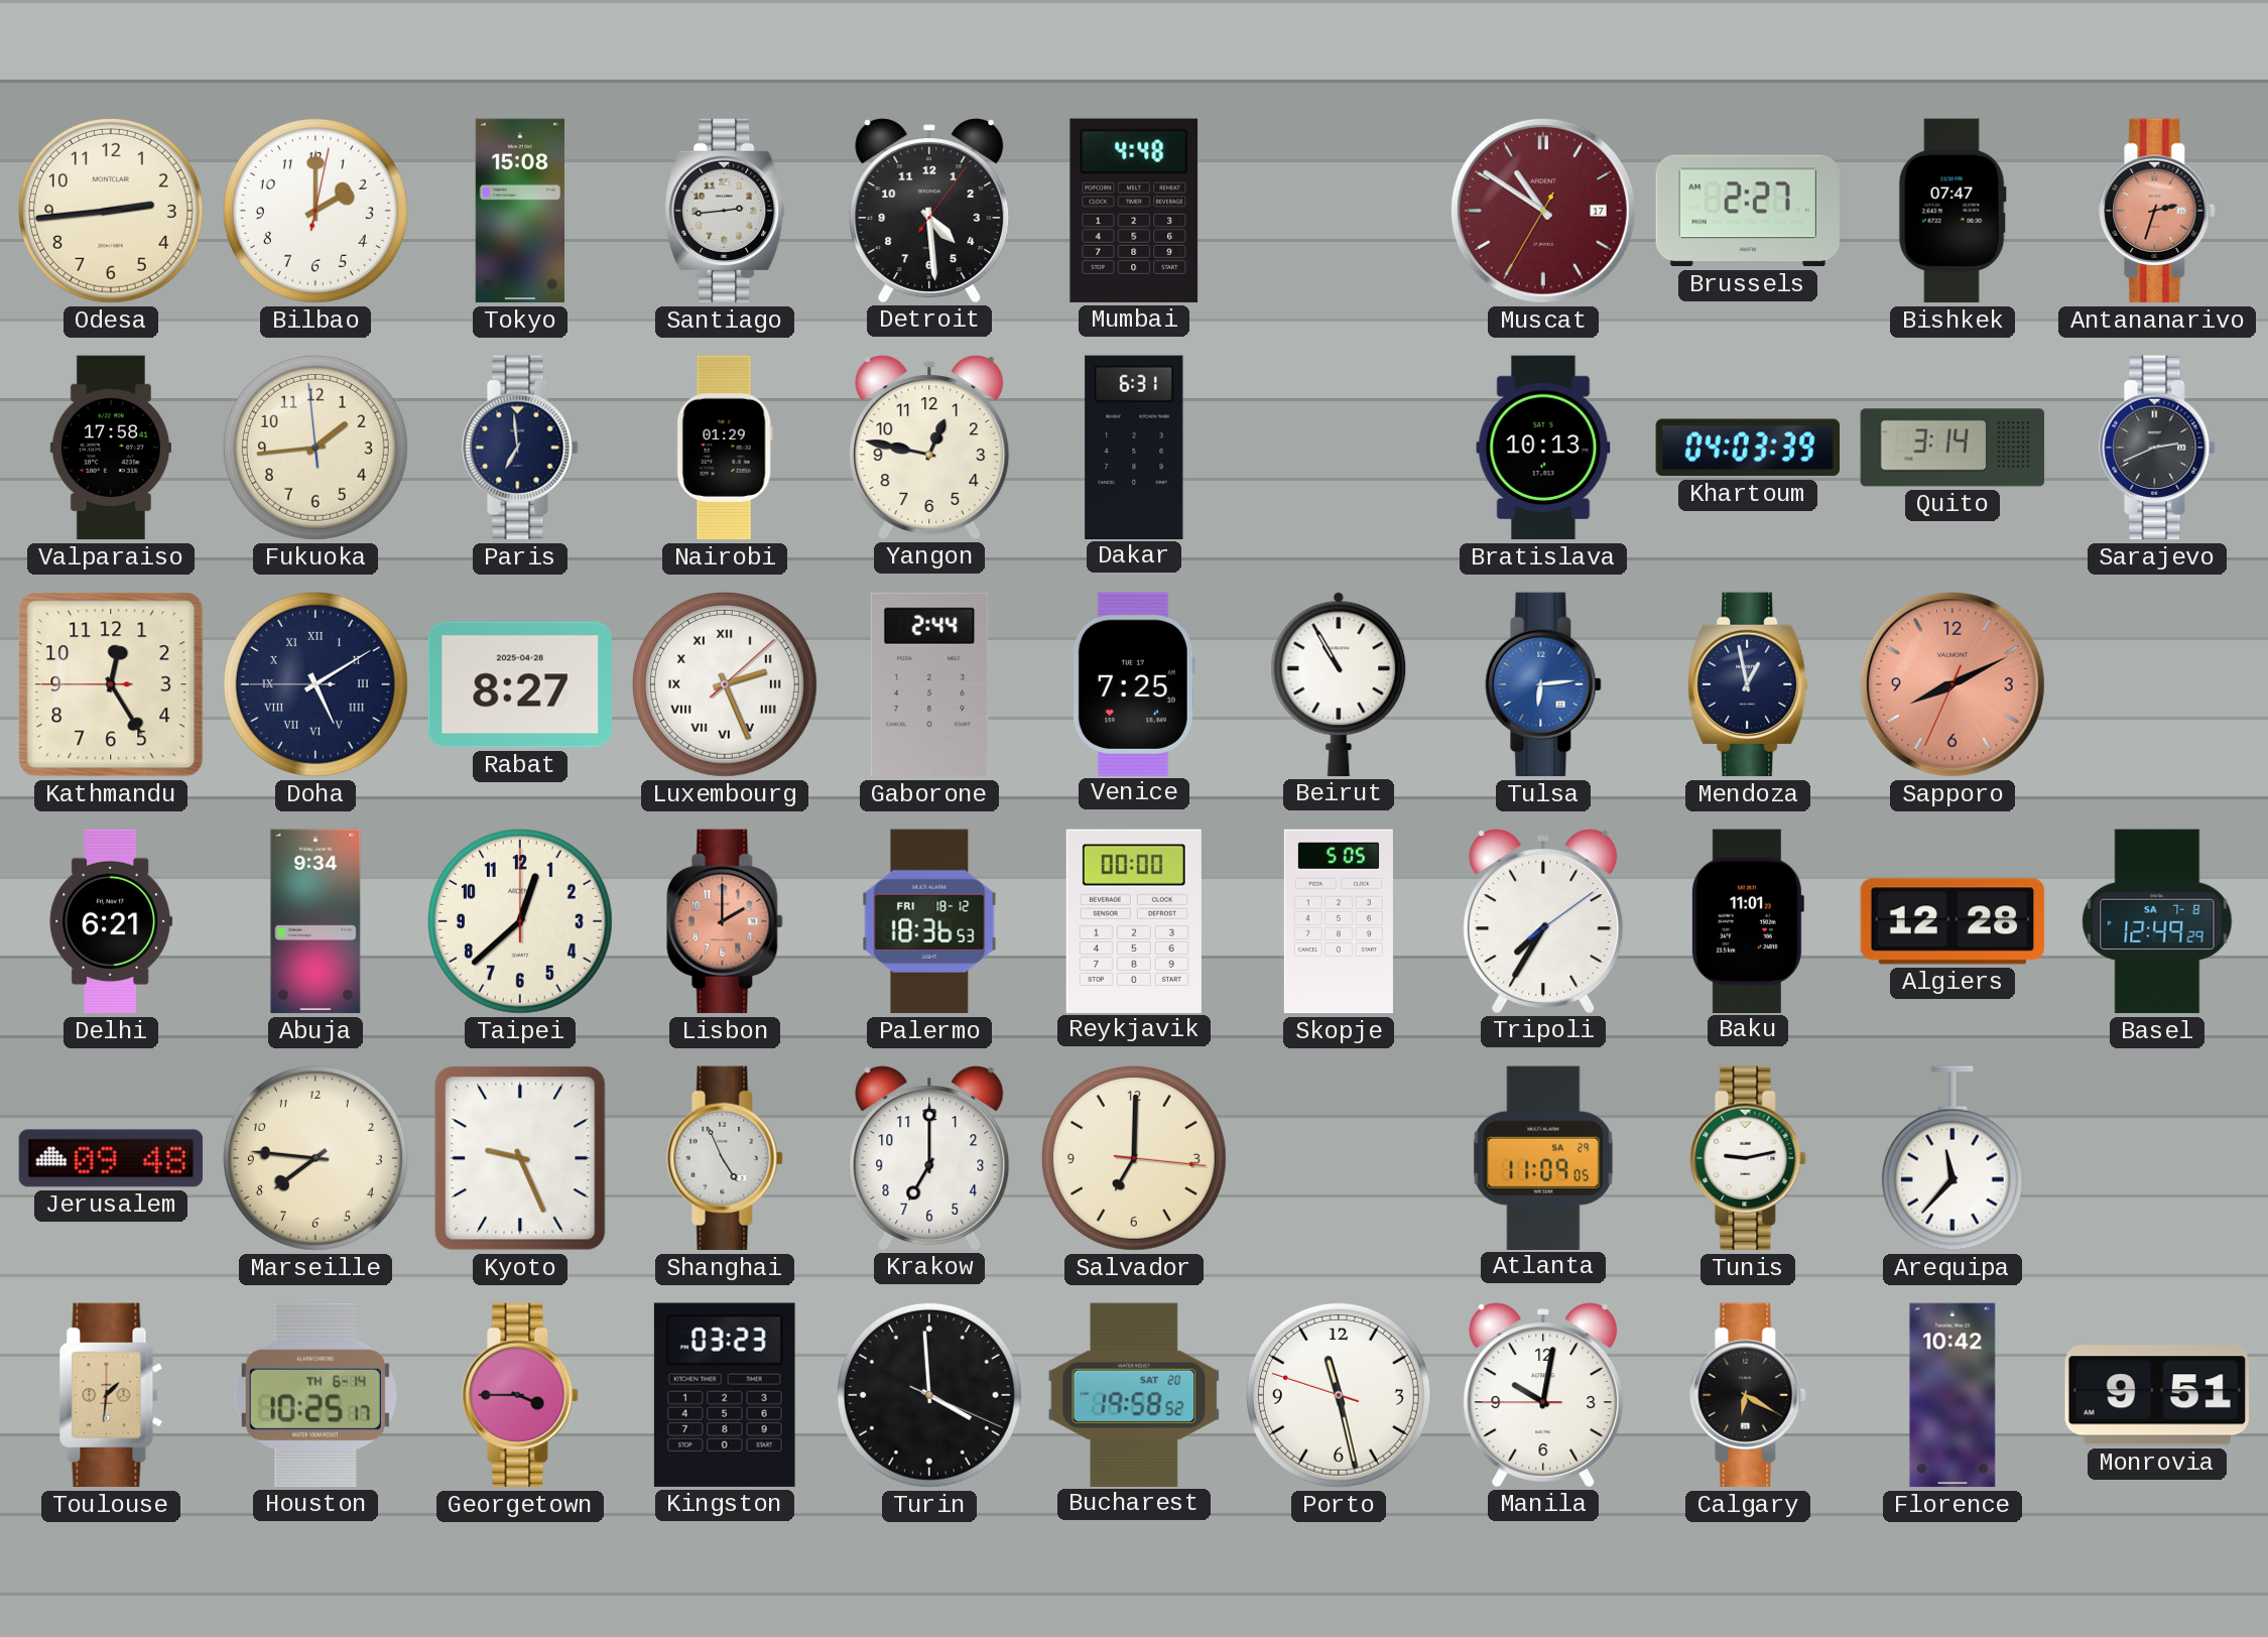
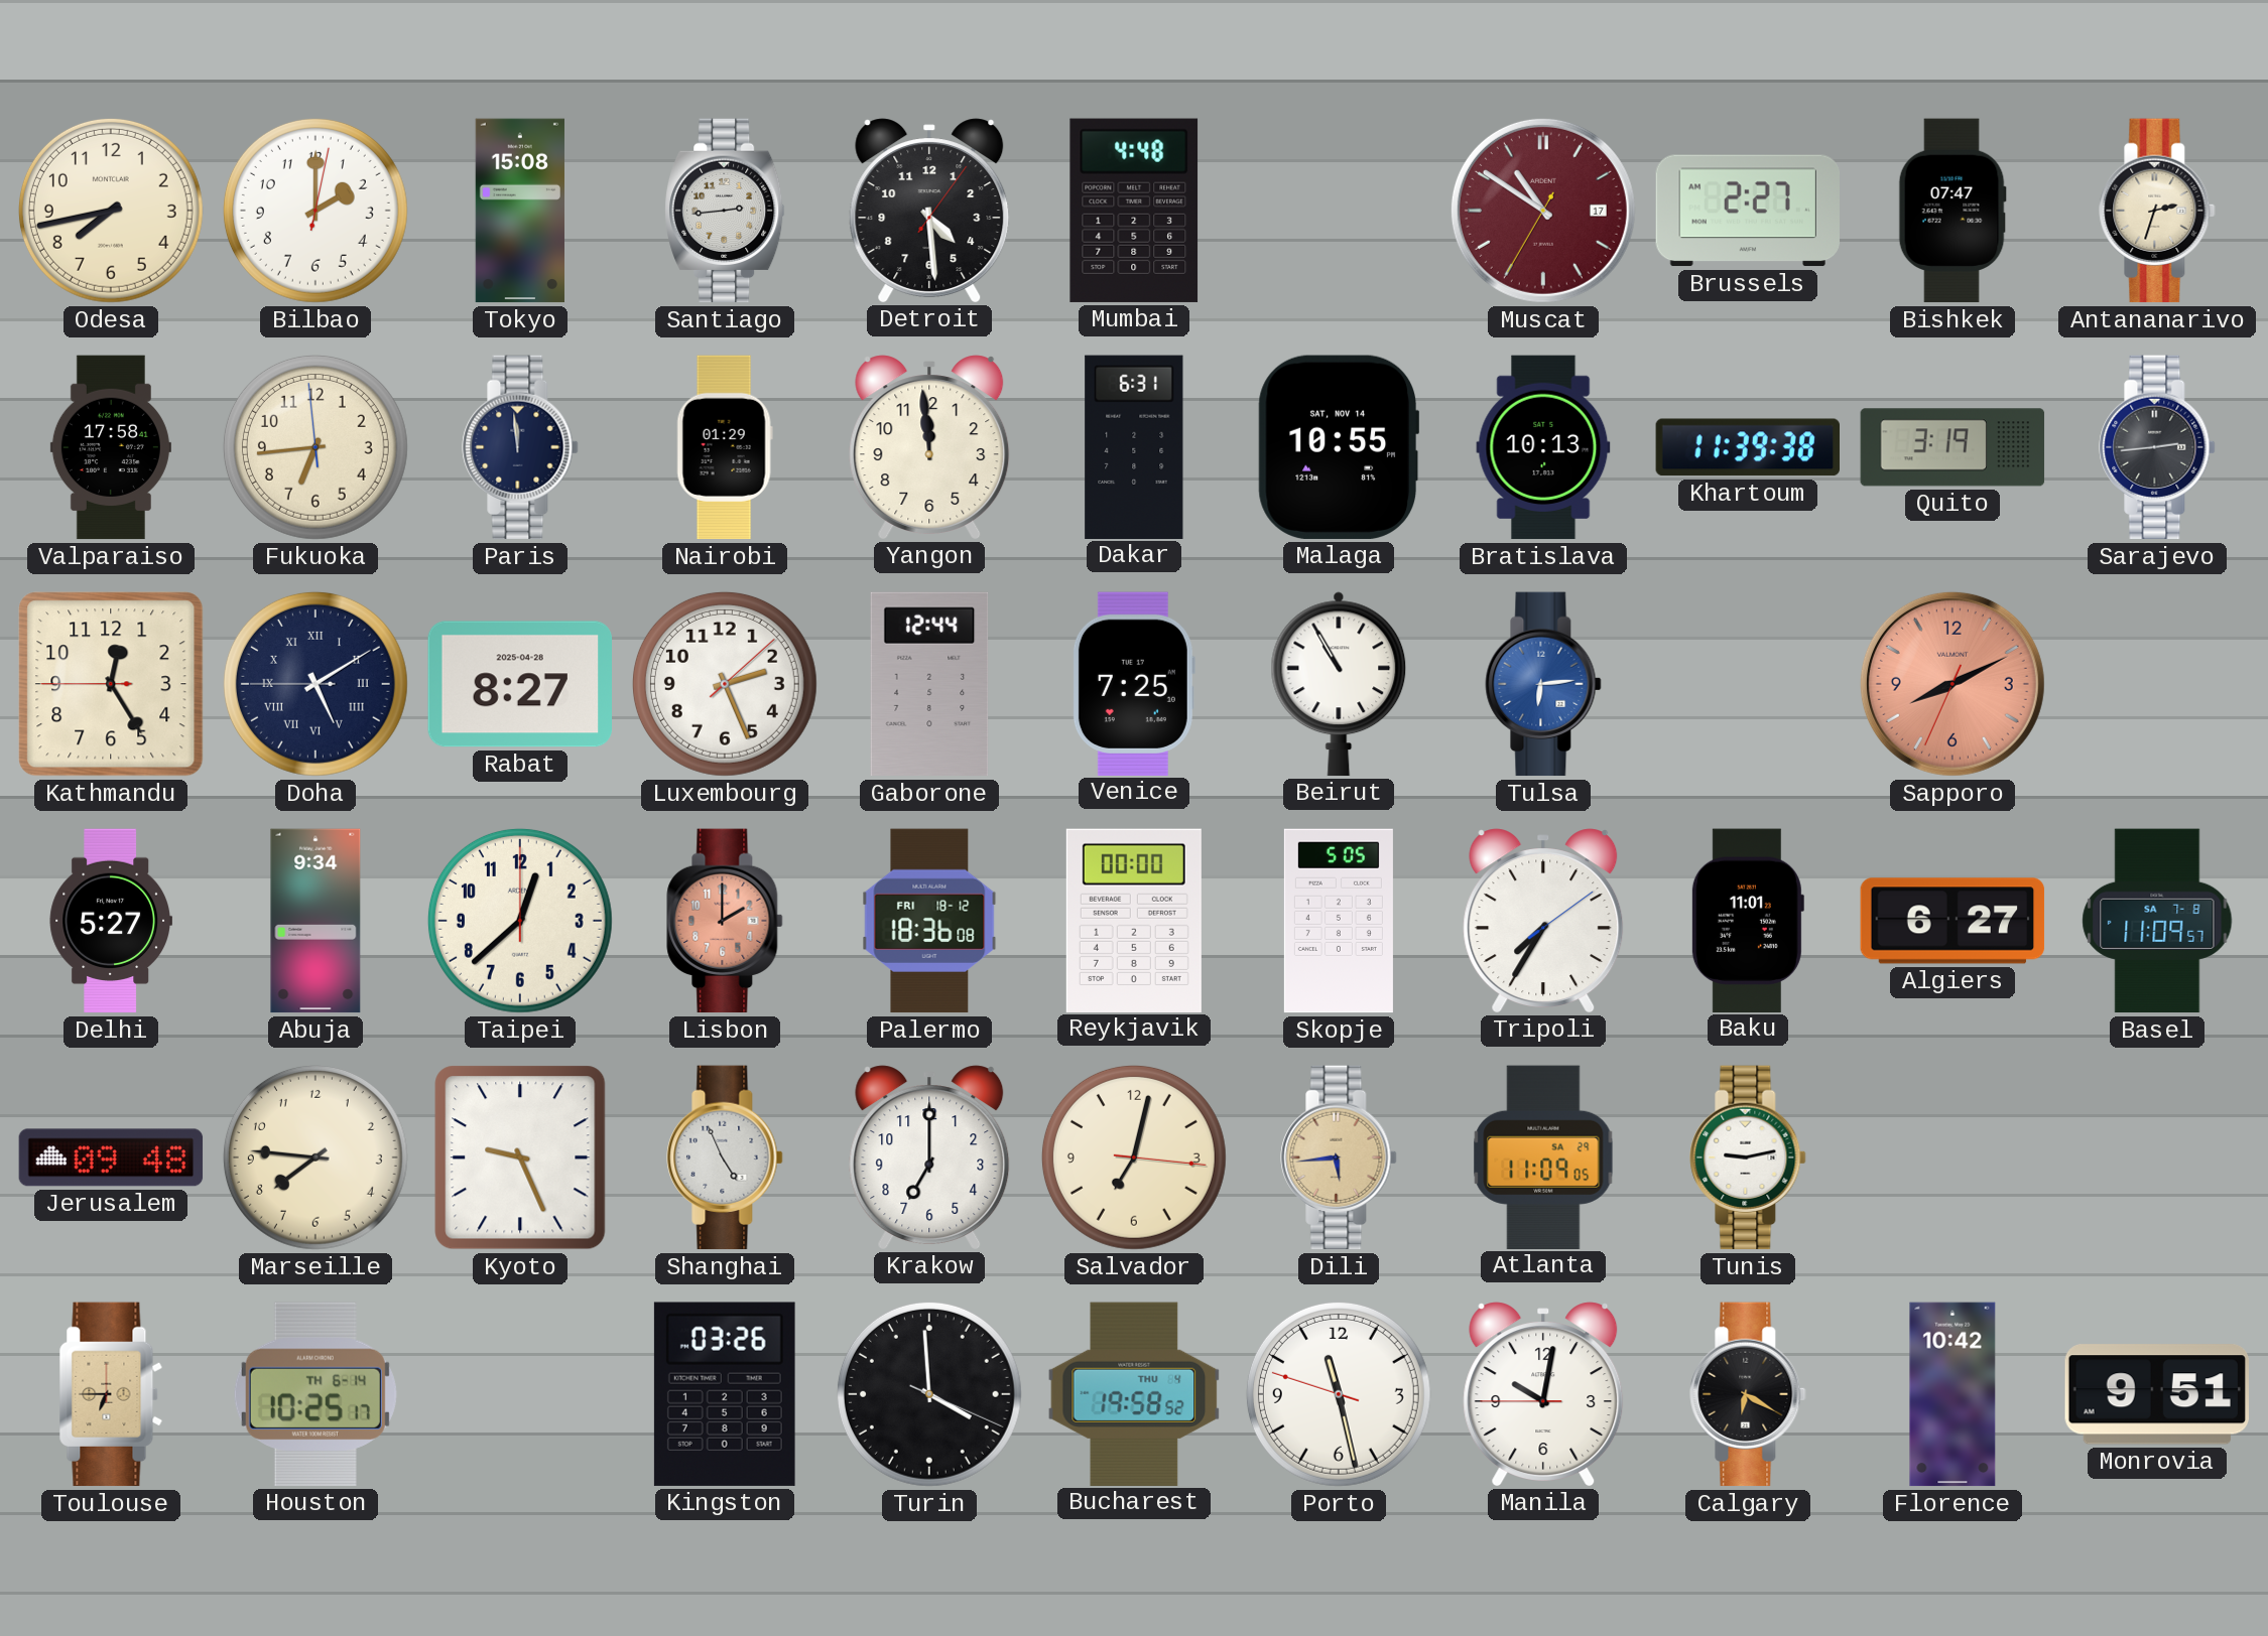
Odesa: 2:44 -> 7:43 (111, 211)
Antananarivo dial: salmon -> cream (2157, 211)
Fukuoka: 1:43 -> 6:43 (316, 447)
Paris: 6:59 -> 11:59 (520, 447)
Yangon: 12:47 -> 11:59 (929, 447)
Malaga: none -> 10:55 (1338, 447)
Khartoum: 04:03 -> 11:39 (1747, 447)
Quito: 3:14 -> 3:19 (1952, 447)
Sarajevo: 2:41 -> 2:44 (2157, 447)
Luxembourg numerals: Roman -> Arabic (725, 684)
Gaborone: 2:44 -> 12:44 (929, 684)
Mendoza: 12:58 -> none (1748, 684)
Delhi: 6:21 -> 5:27 (110, 921)
Palermo: 18:36:53 -> 18:36:08 (929, 921)
Algiers: 12:28 -> 6:27 (1952, 921)
Basel: 12:49 -> 11:09 (2157, 921)
Salvador: 7:00 -> 7:02 (1134, 1157)
Dili: none -> 5:44 (1339, 1157)
Arequipa: 11:37 -> none (1952, 1158)
Toulouse: 1:31 -> 6:45 (111, 1394)
Georgetown: 3:45 -> none (520, 1395)
Kingston: 03:23 -> 03:26 (725, 1394)
Bucharest date: SAT 20 -> THU 4 (1134, 1393)
